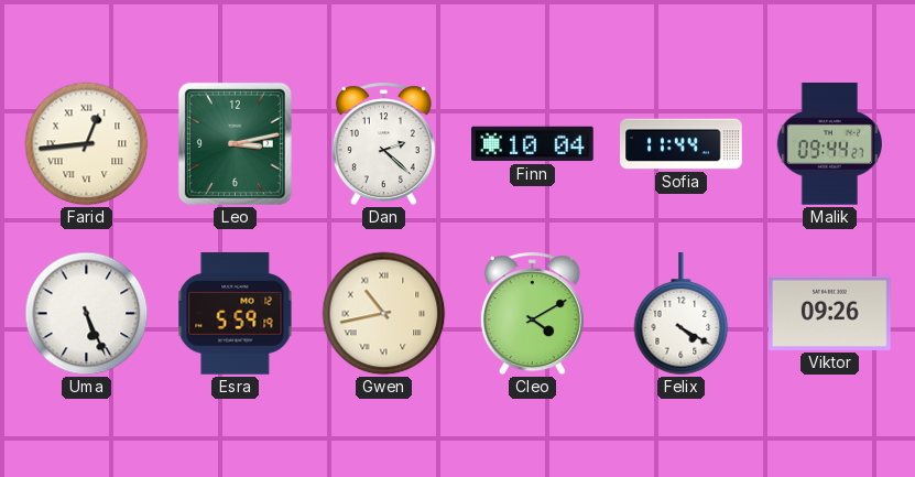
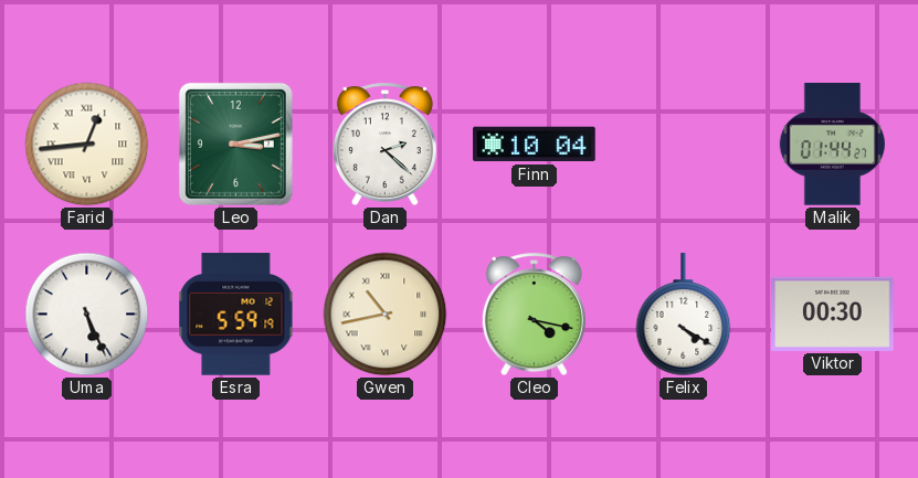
Sofia: 11:44 -> none (682, 144)
Malik: 09:44 -> 01:44 (832, 145)
Cleo: 4:10 -> 4:17 (534, 315)
Viktor: 09:26 -> 00:30 (833, 314)
